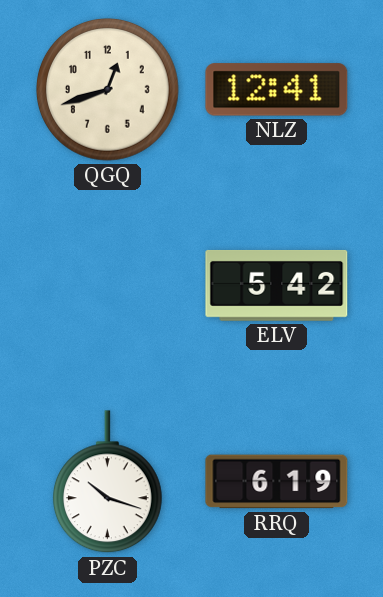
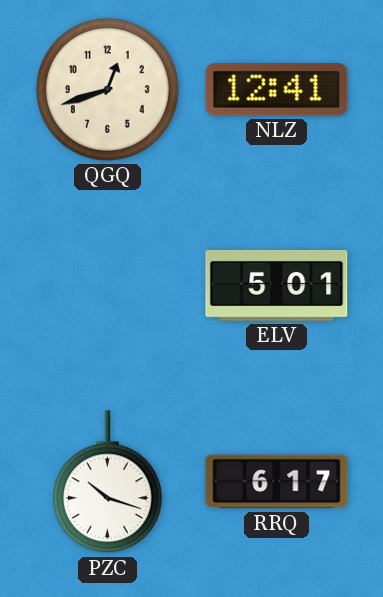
ELV: 5:42 -> 5:01 (277, 285)
RRQ: 6:19 -> 6:17 (277, 482)
